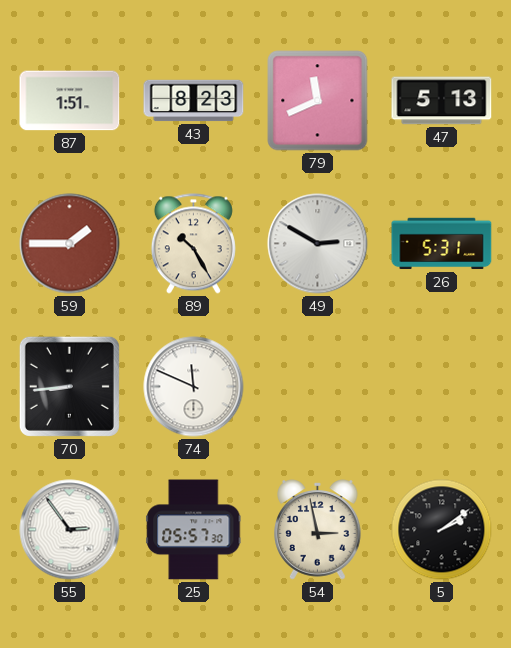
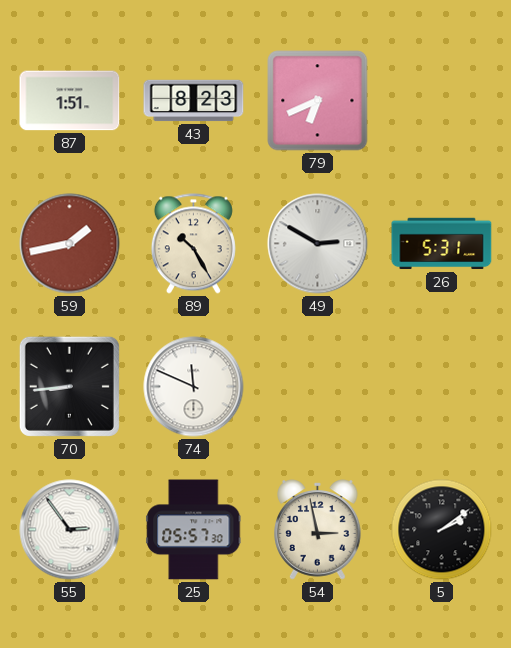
79: 11:41 -> 6:41 (318, 101)
47: 5:13 -> none (442, 101)
59: 1:45 -> 1:43 (70, 244)
